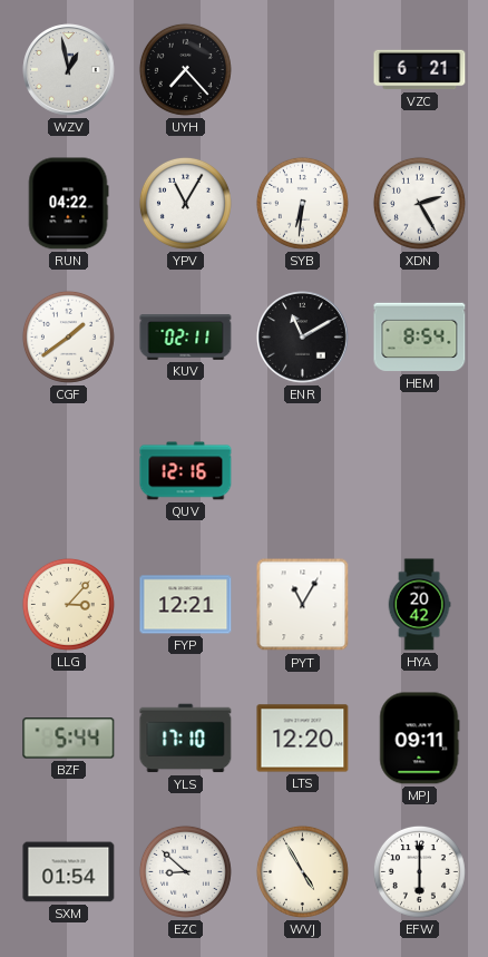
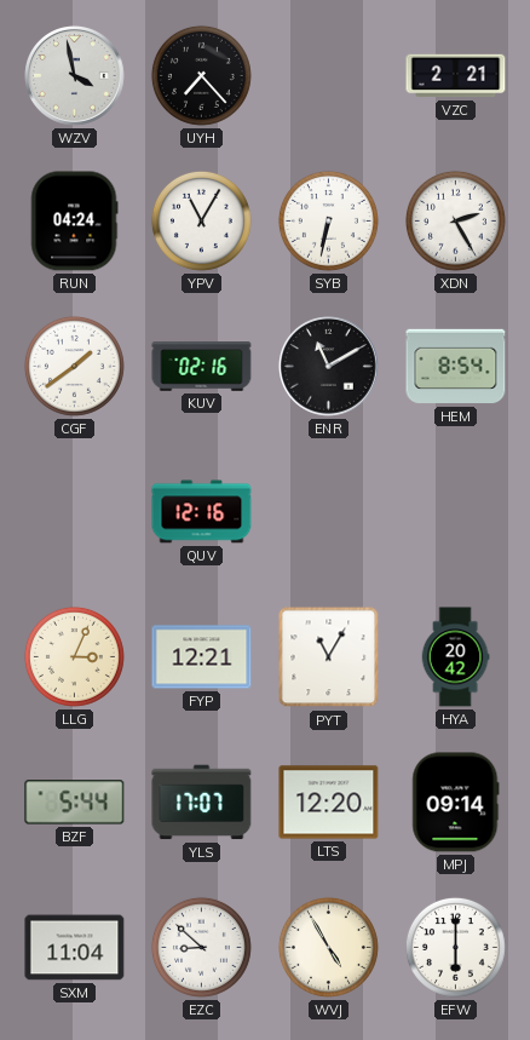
WZV: 12:58 -> 3:58 (75, 76)
VZC: 6:21 -> 2:21 (456, 76)
RUN: 04:22 -> 04:24 (74, 222)
SYB: 6:31 -> 6:32 (328, 220)
KUV: 02:11 -> 02:16 (202, 367)
LLG: 3:07 -> 3:04 (74, 656)
YLS: 17:10 -> 17:07 (202, 803)
MPJ: 09:11 -> 09:14 (456, 803)
SXM: 01:54 -> 11:04 (75, 948)
